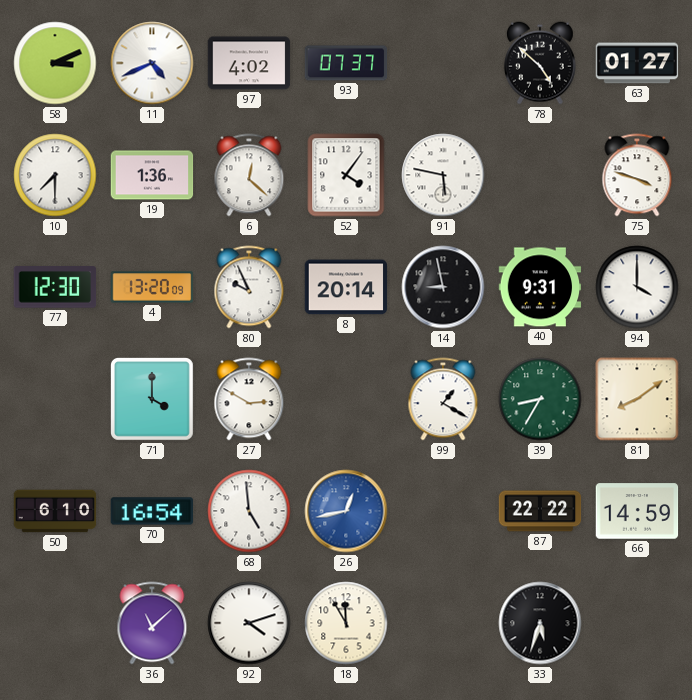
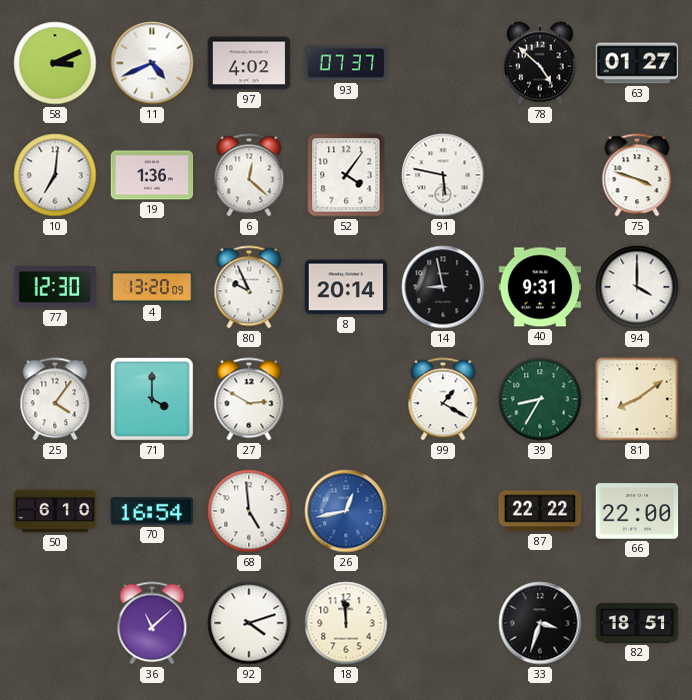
10: 7:30 -> 7:01 (55, 175)
25: none -> 4:06 (55, 399)
66: 14:59 -> 22:00 (637, 511)
18: 11:55 -> 11:59 (346, 623)
33: 5:33 -> 3:33 (540, 623)
82: none -> 18:51 (637, 623)
